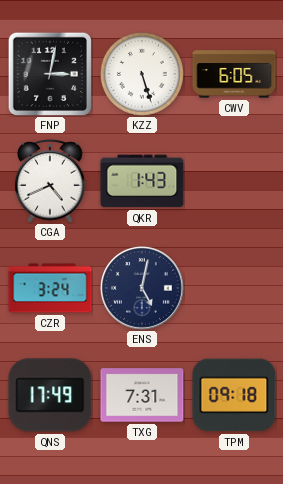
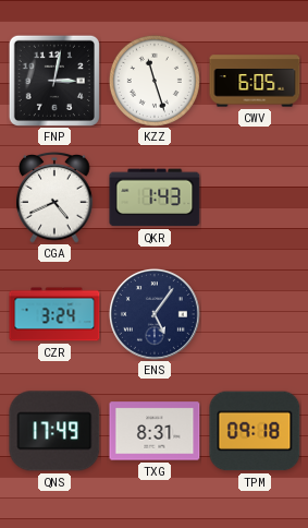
KZZ: 5:27 -> 11:27 (155, 81)
ENS: 5:02 -> 5:06 (155, 314)
TXG: 7:31 -> 8:31 (155, 431)
